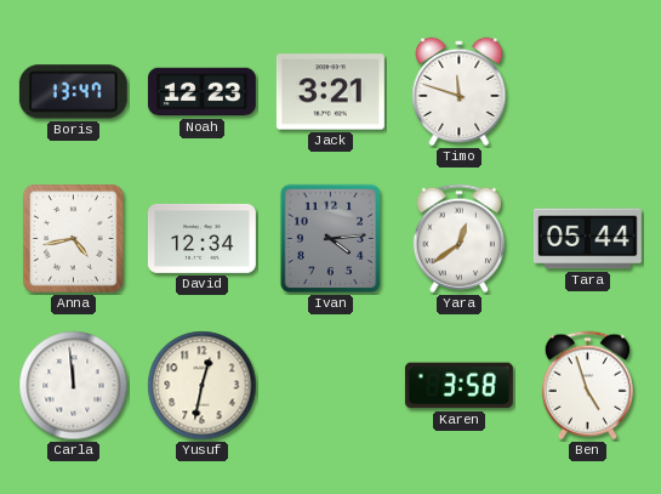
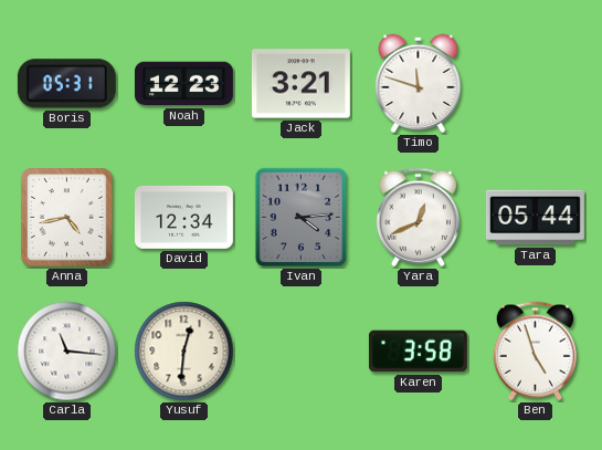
Boris: 13:47 -> 05:31 (66, 84)
Yara: 12:39 -> 12:41 (418, 218)
Carla: 11:59 -> 11:16 (67, 352)
Yusuf: 12:32 -> 12:31 (184, 352)
